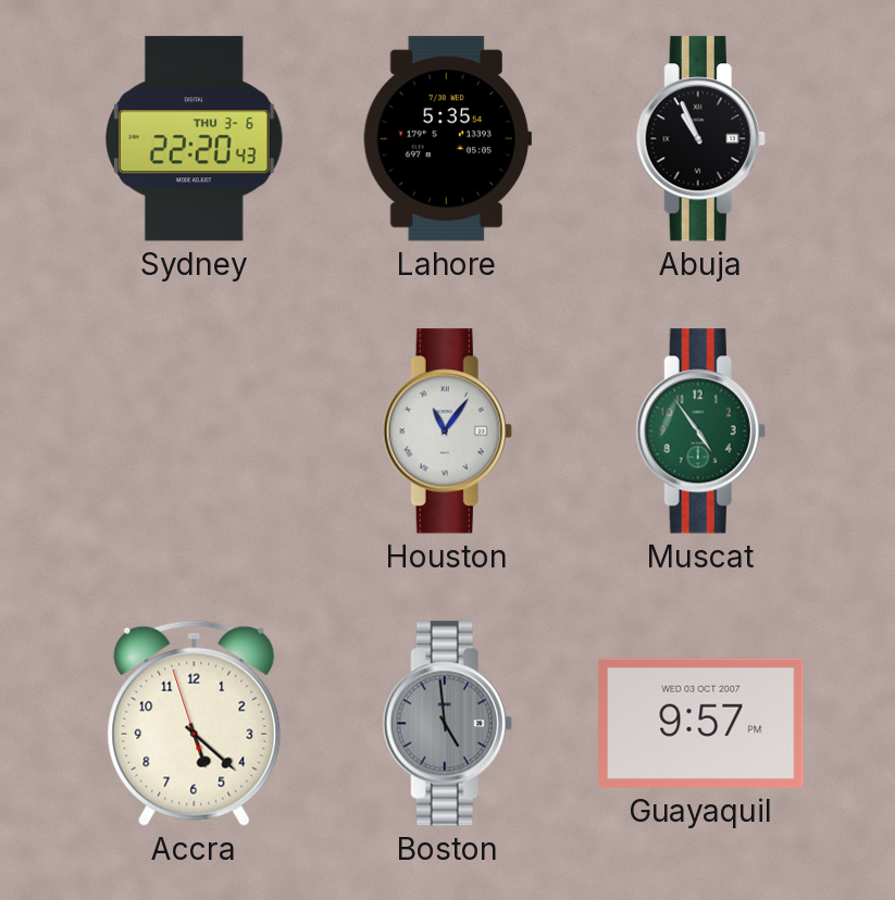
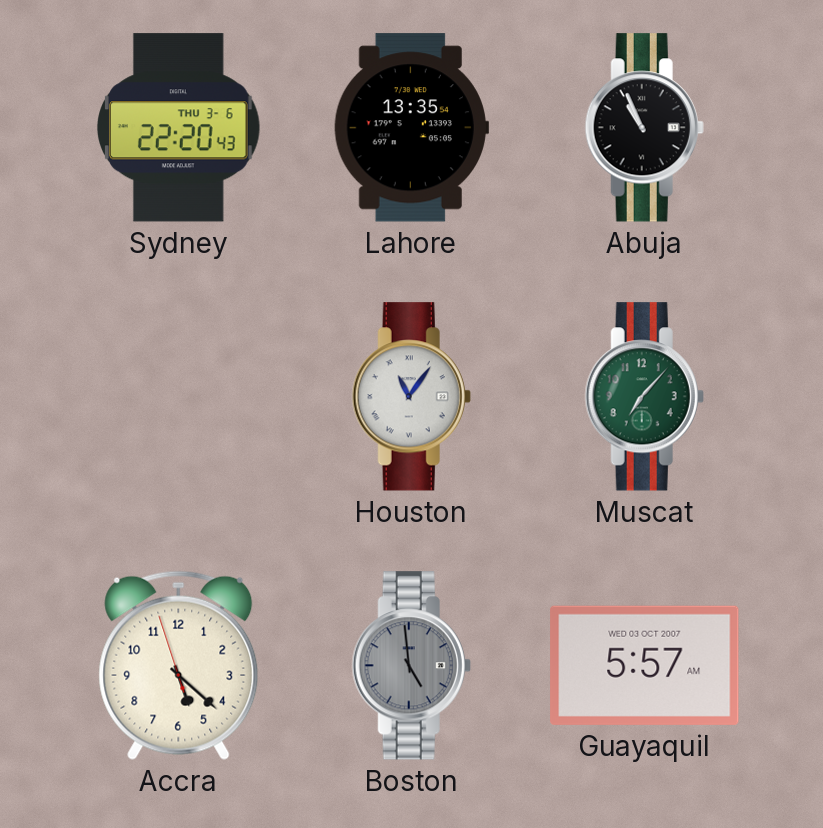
Lahore: 5:35 -> 13:35 (411, 128)
Muscat: 4:54 -> 7:07 (644, 397)
Guayaquil: 9:57 -> 5:57 (645, 665)
